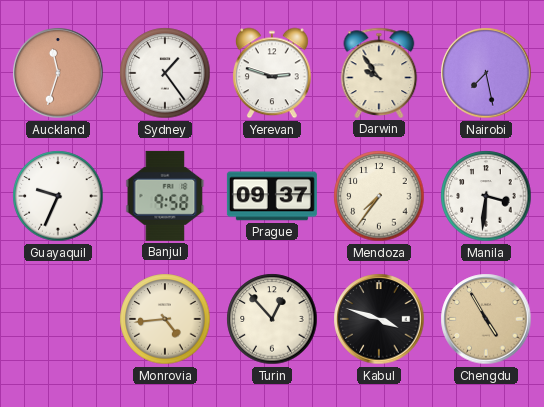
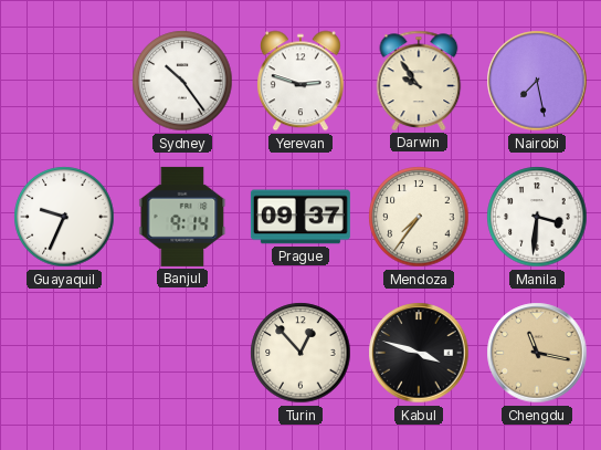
Auckland: 11:33 -> none (58, 73)
Sydney: 1:24 -> 10:24 (182, 81)
Banjul: 9:58 -> 9:14 (182, 217)
Monrovia: 4:44 -> none (165, 319)
Chengdu: 4:55 -> 11:17 (537, 353)
